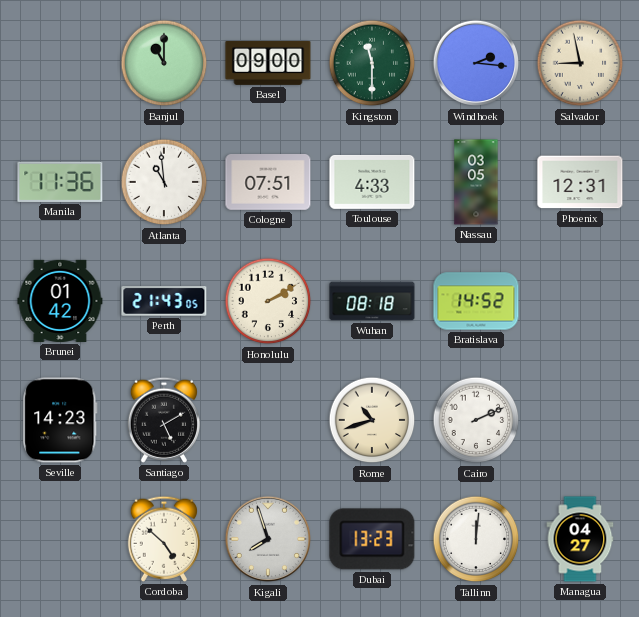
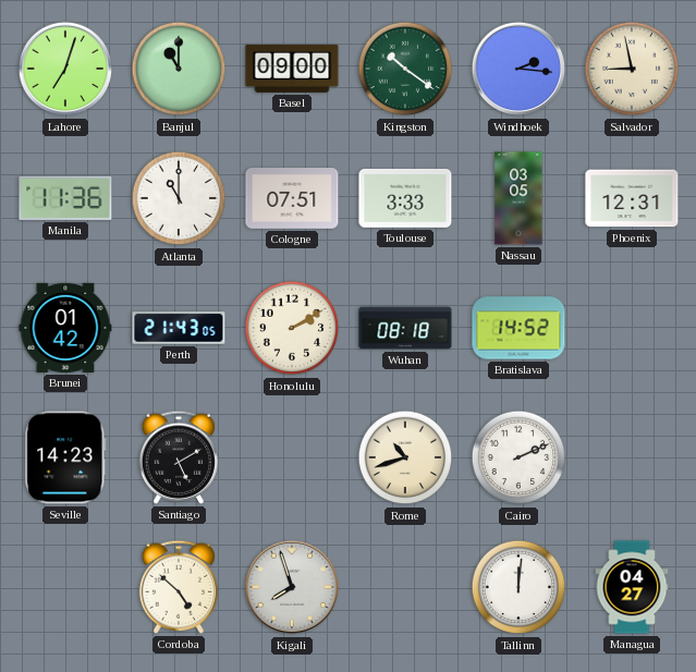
Lahore: none -> 7:03 (65, 69)
Kingston: 11:30 -> 10:21 (405, 69)
Atlanta: 10:59 -> 11:00 (179, 198)
Toulouse: 4:33 -> 3:33 (405, 198)
Dubai: 13:23 -> none (372, 539)
